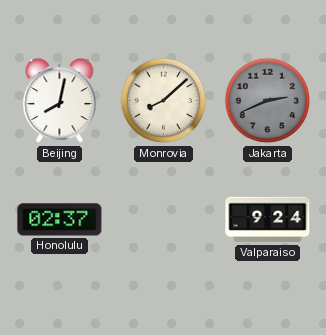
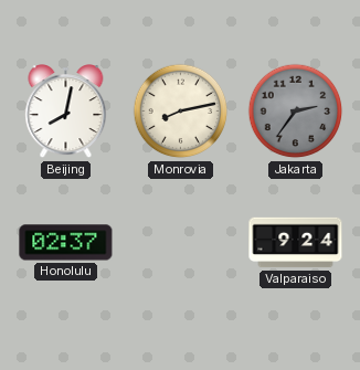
Monrovia: 8:08 -> 8:13 (181, 112)
Jakarta: 2:41 -> 2:36 (296, 112)
